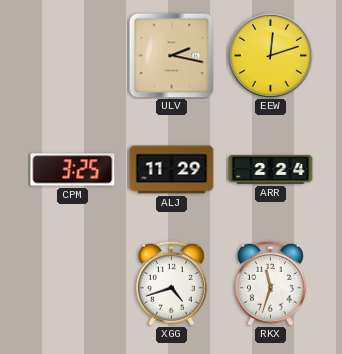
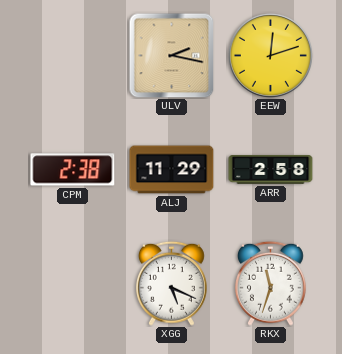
CPM: 3:25 -> 2:38 (73, 170)
ARR: 2:24 -> 2:58 (271, 170)
XGG: 4:42 -> 5:19 (171, 283)
